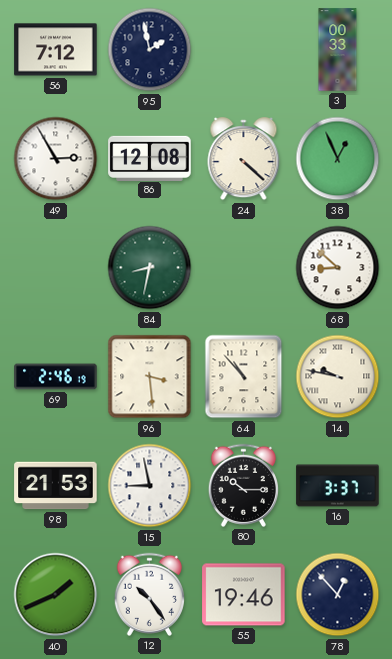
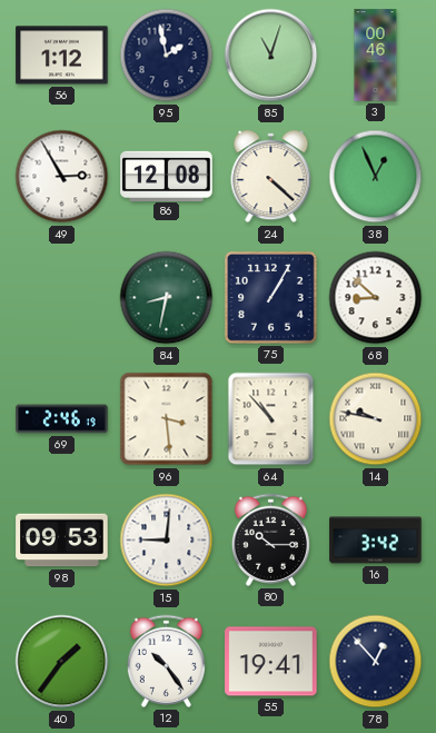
56: 7:12 -> 1:12 (62, 56)
85: none -> 11:03 (271, 56)
3: 00:33 -> 00:46 (376, 56)
75: none -> 1:05 (271, 298)
98: 21:53 -> 09:53 (62, 541)
15: 8:58 -> 9:01 (167, 541)
16: 3:37 -> 3:42 (376, 541)
40: 1:41 -> 1:36 (62, 662)
55: 19:46 -> 19:41 (271, 662)
